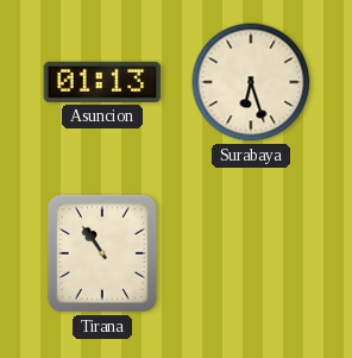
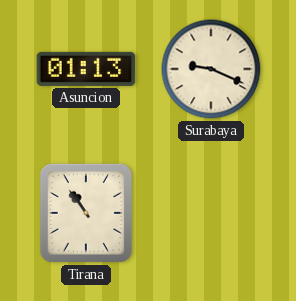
Surabaya: 6:27 -> 9:19 (211, 69)
